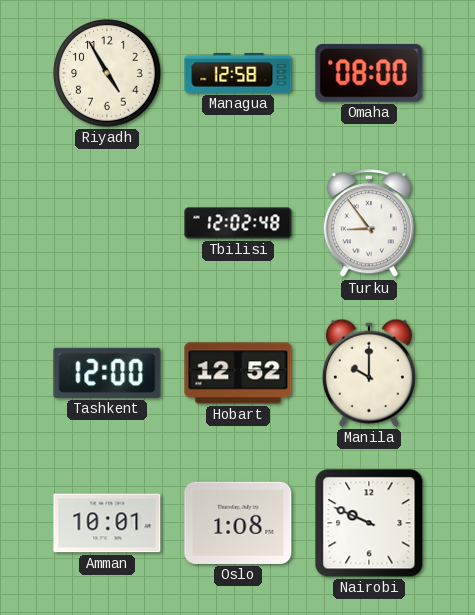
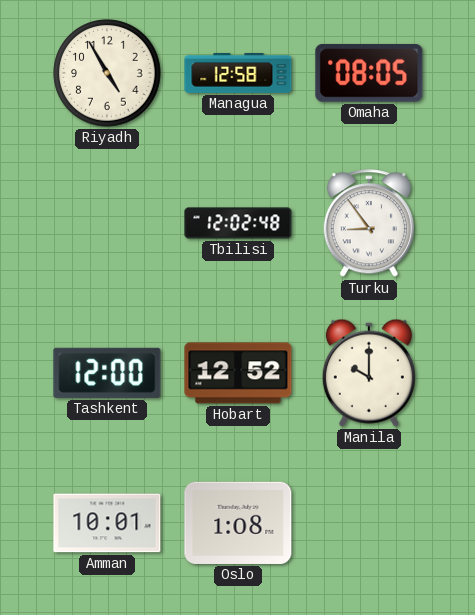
Omaha: 08:00 -> 08:05 (369, 73)
Nairobi: 9:49 -> none (369, 523)
